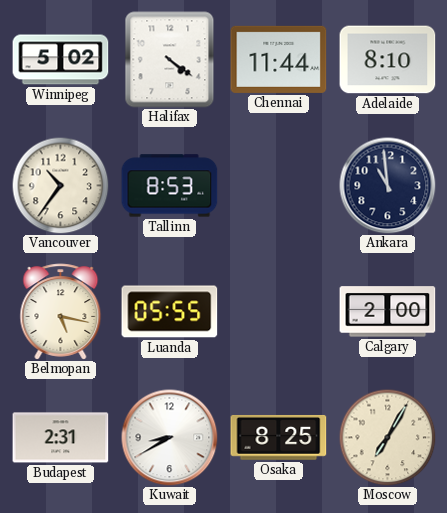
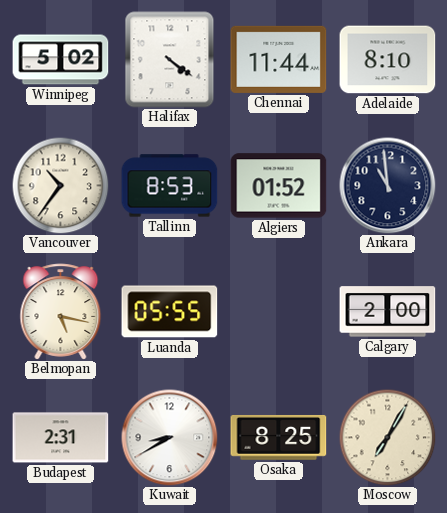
Algiers: none -> 01:52 (279, 186)
